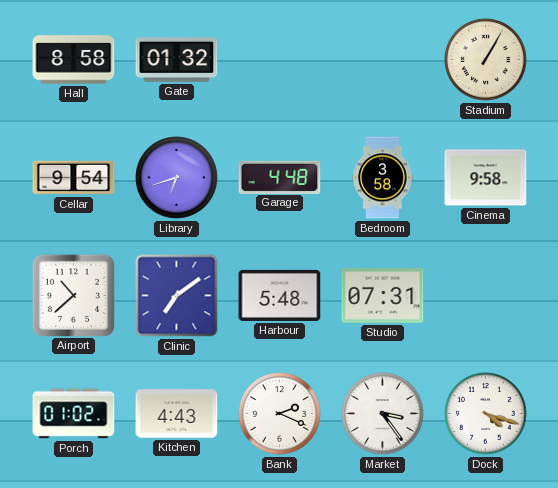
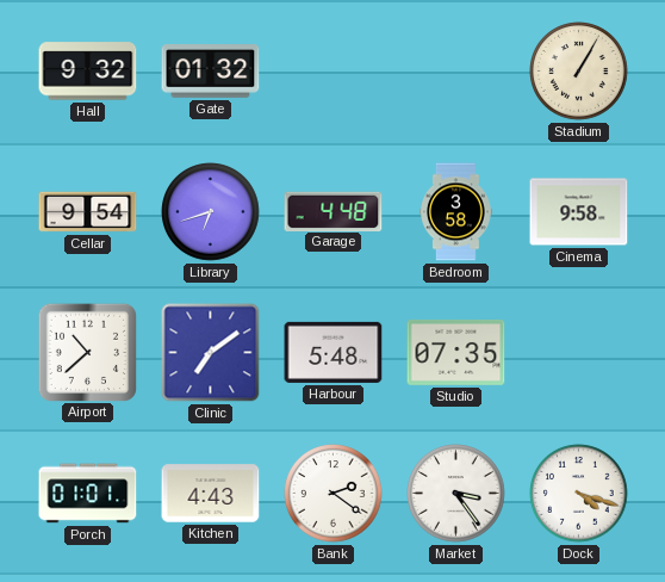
Hall: 8:58 -> 9:32 (88, 72)
Studio: 07:31 -> 07:35 (456, 352)
Porch: 01:02 -> 01:01 (88, 494)
Bank: 2:19 -> 2:21 (334, 494)
